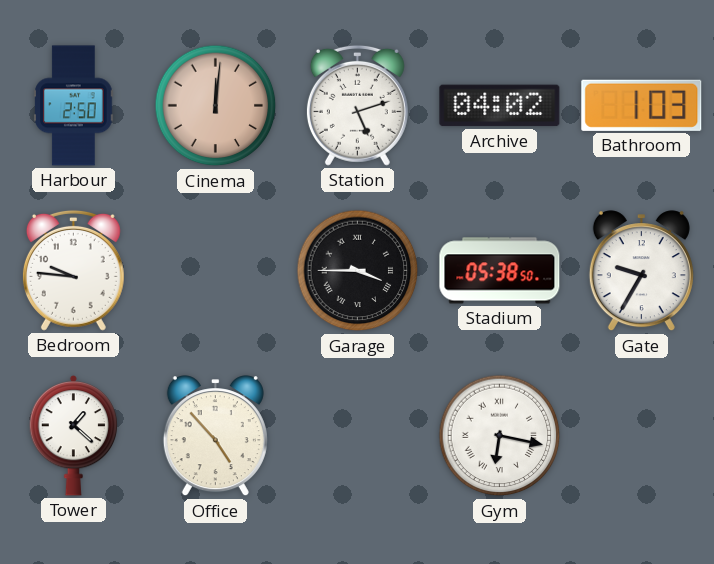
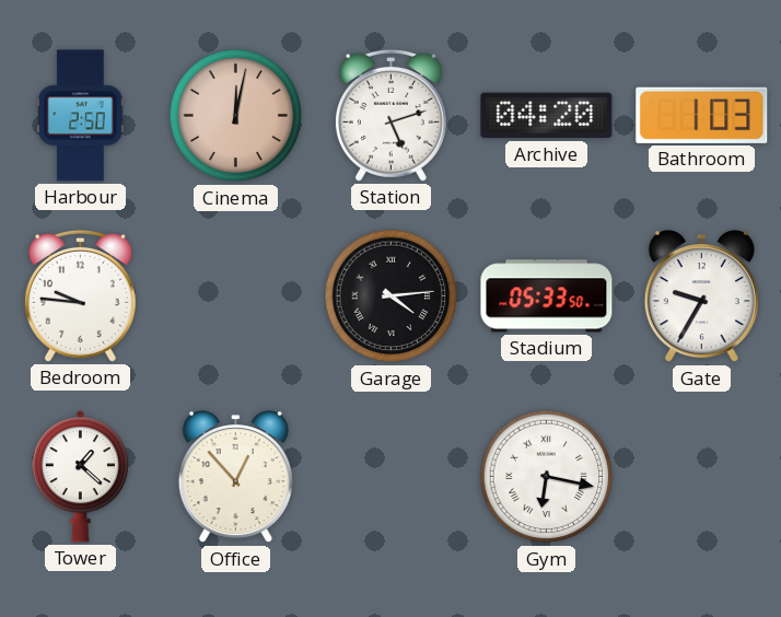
Cinema: 12:01 -> 12:02 (236, 116)
Archive: 04:02 -> 04:20 (547, 116)
Garage: 3:45 -> 4:14 (392, 296)
Stadium: 05:38 -> 05:33 (547, 296)
Office: 4:53 -> 12:53 (235, 477)
